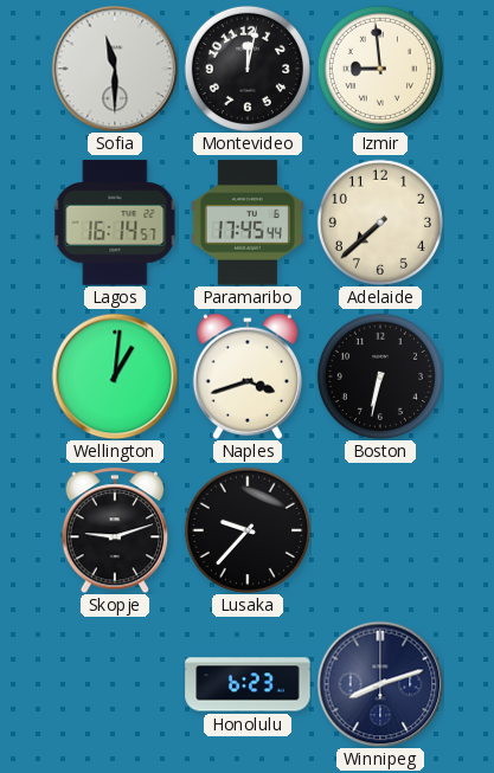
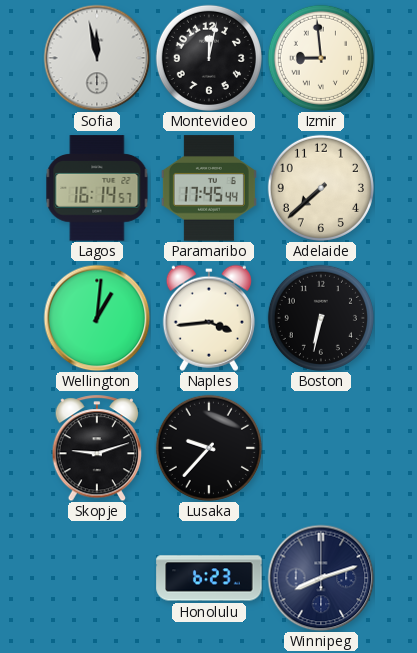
Sofia: 11:30 -> 11:58 (97, 58)
Naples: 3:42 -> 3:44 (209, 318)
